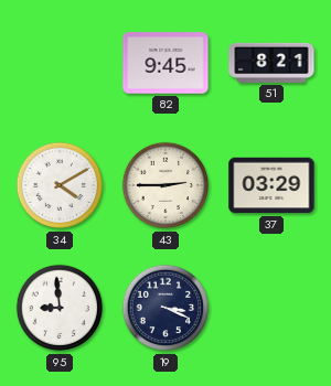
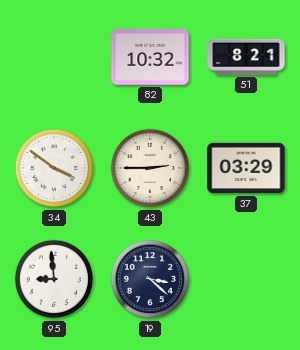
82: 9:45 -> 10:32 (150, 57)
34: 4:10 -> 3:51 (54, 168)
19: 3:19 -> 3:22 (150, 279)
